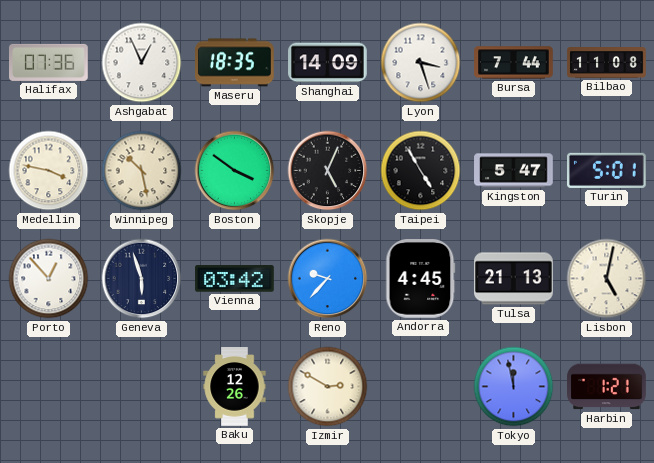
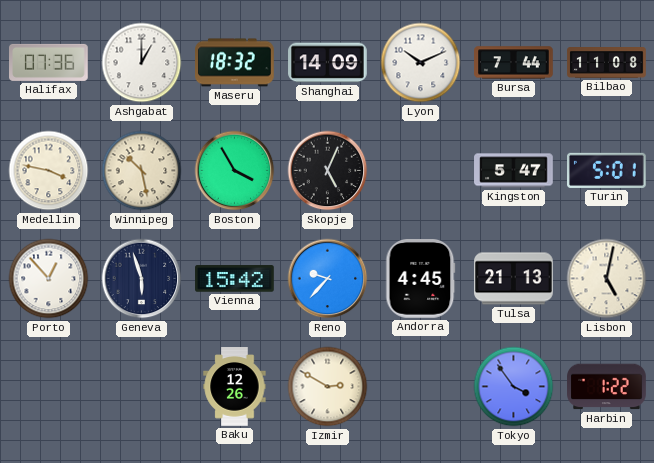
Ashgabat: 12:56 -> 1:00 (142, 63)
Maseru: 18:35 -> 18:32 (235, 63)
Lyon: 3:27 -> 10:11 (421, 63)
Boston: 3:51 -> 3:55 (235, 171)
Taipei: 4:55 -> none (421, 171)
Vienna: 03:42 -> 15:42 (235, 279)
Tokyo: 11:58 -> 3:54 (514, 387)
Harbin: 1:21 -> 1:22 (607, 387)
